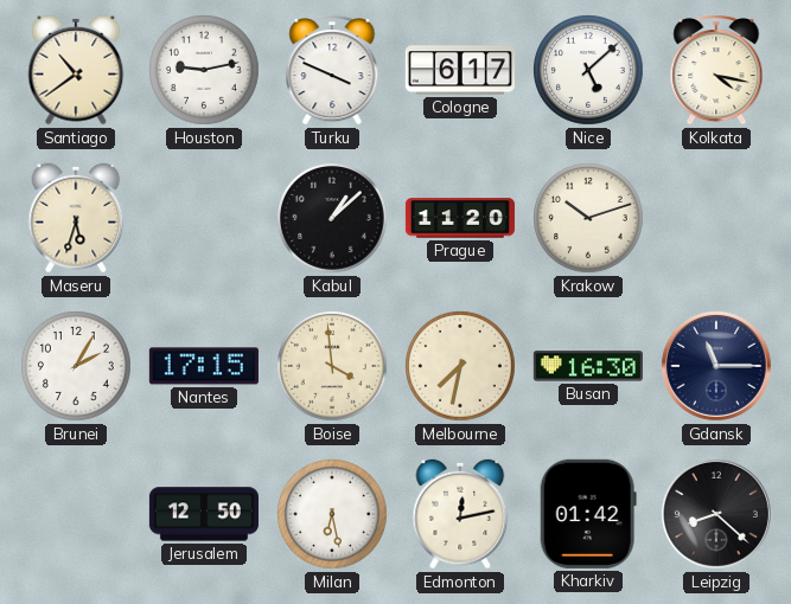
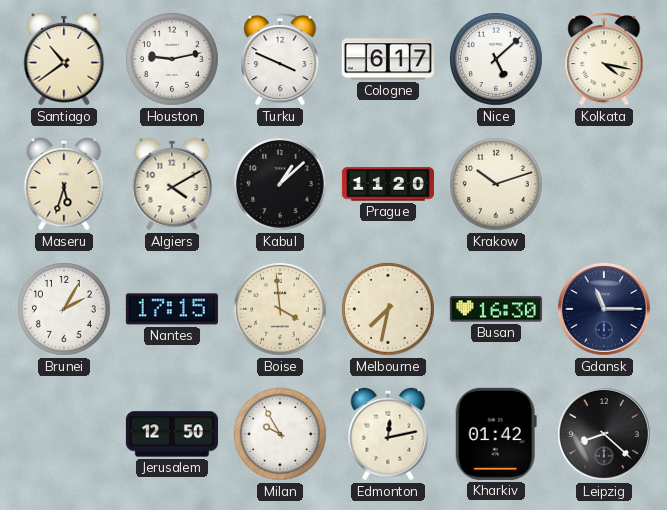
Algiers: none -> 4:10 (172, 184)
Milan: 6:28 -> 9:55 (281, 435)
